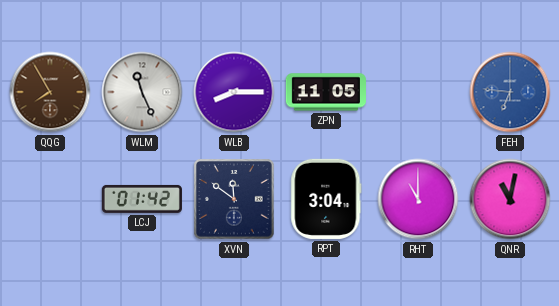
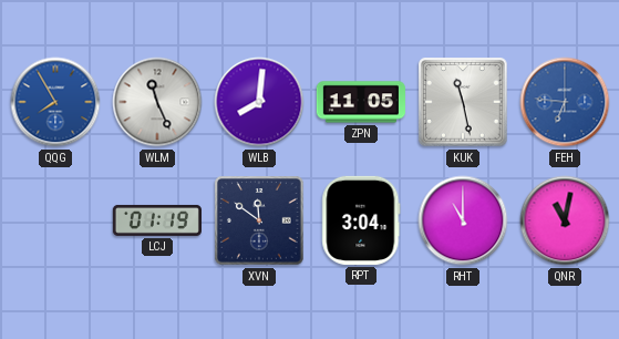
QQG dial: brown -> blue (55, 102)
WLB: 8:15 -> 8:01 (259, 102)
KUK: none -> 11:28 (463, 102)
LCJ: 01:42 -> 01:19 (157, 220)
